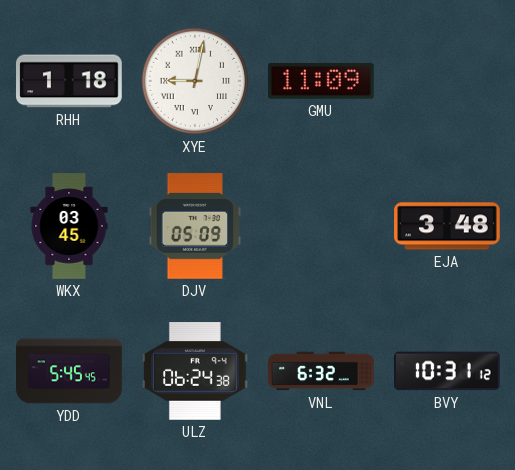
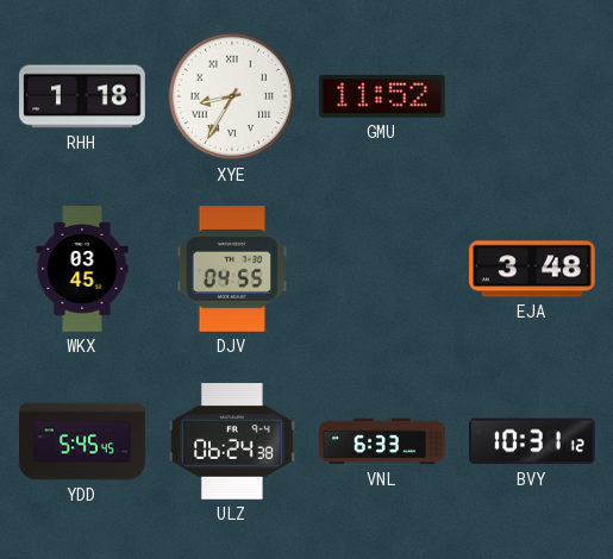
XYE: 9:02 -> 8:35 (232, 96)
GMU: 11:09 -> 11:52 (382, 96)
DJV: 05:09 -> 04:55 (231, 270)
VNL: 6:32 -> 6:33 (382, 441)
